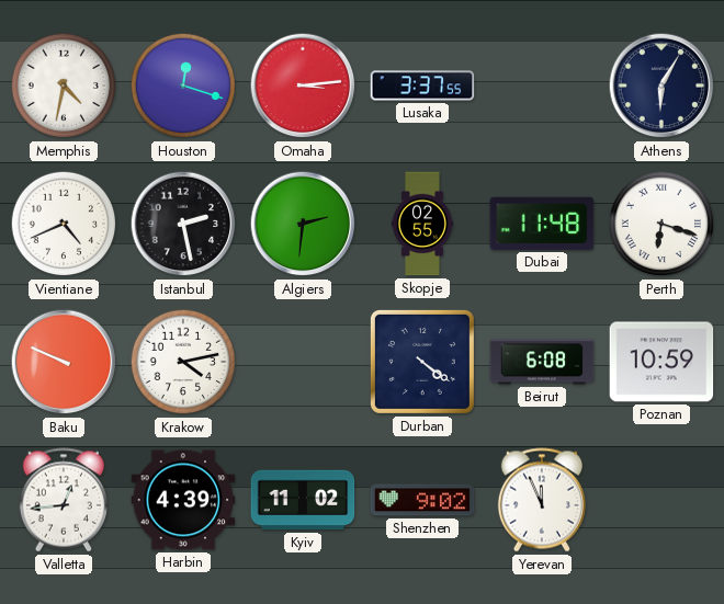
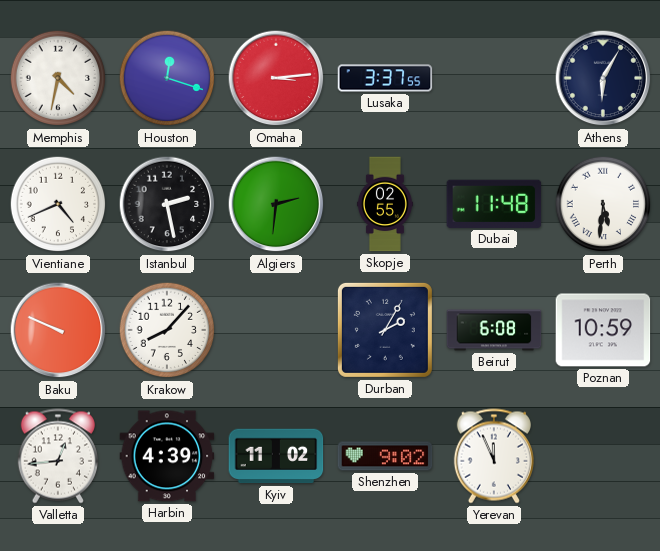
Perth: 6:18 -> 5:31 (603, 204)
Krakow: 4:13 -> 8:07 (167, 330)
Durban: 4:21 -> 2:05 (385, 330)
